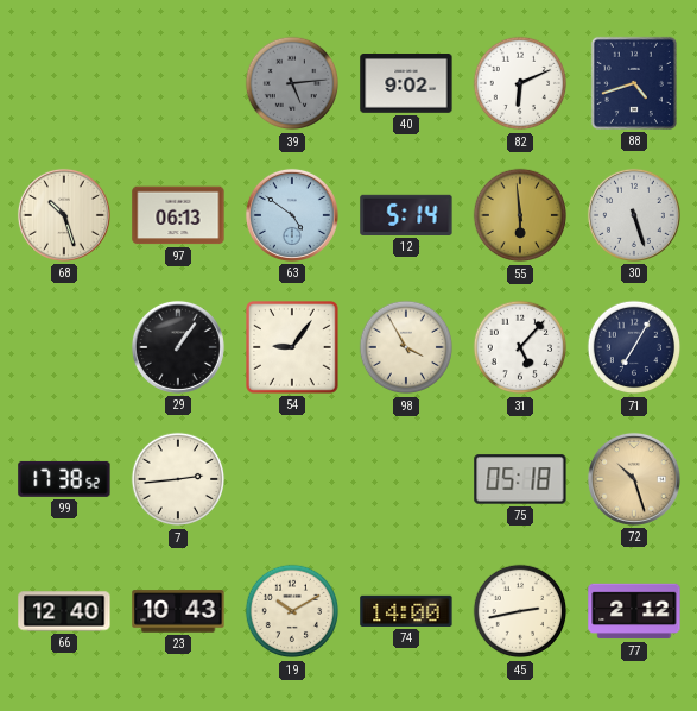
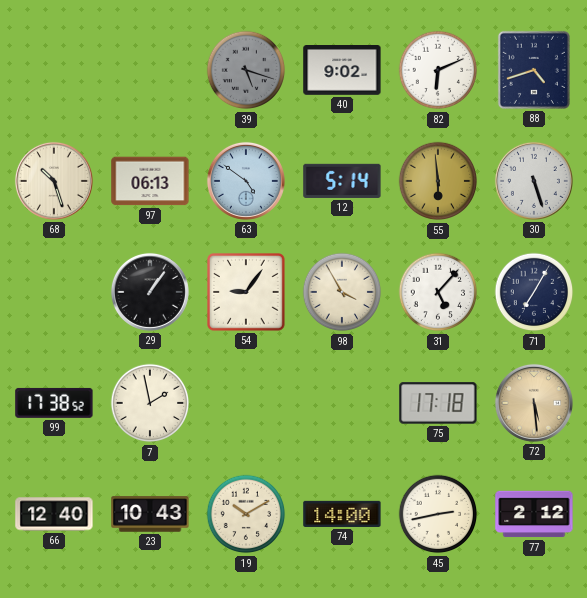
39: 5:14 -> 5:18 (246, 70)
7: 2:44 -> 1:58 (150, 403)
75: 05:18 -> 17:18 (438, 403)
72: 10:27 -> 5:29 (534, 403)
